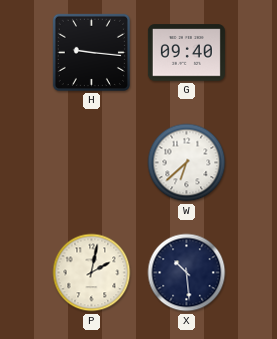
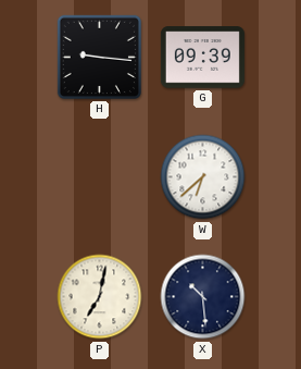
G: 09:40 -> 09:39 (202, 58)
P: 2:02 -> 7:02 (100, 297)
